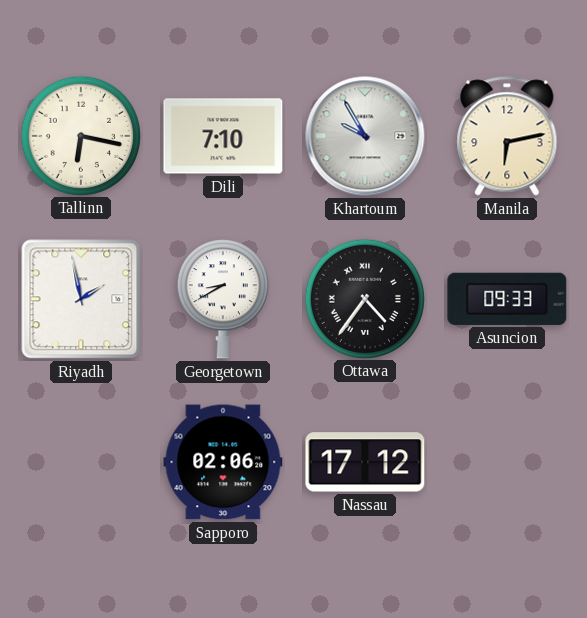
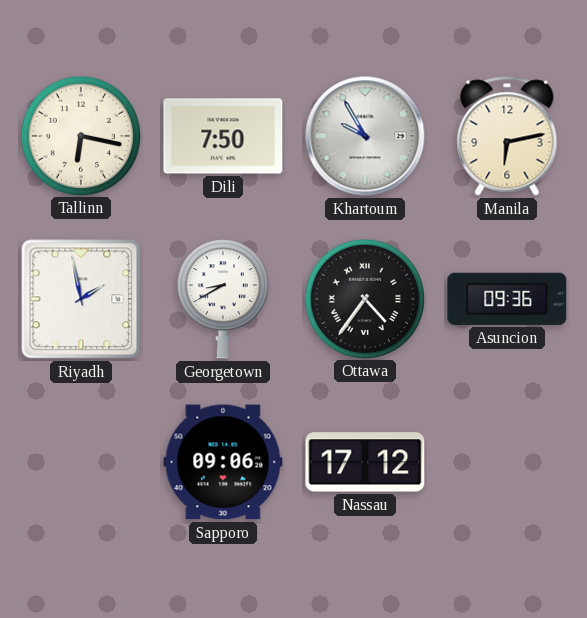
Dili: 7:10 -> 7:50 (223, 136)
Asuncion: 09:33 -> 09:36 (507, 299)
Sapporo: 02:06 -> 09:06 (223, 462)
